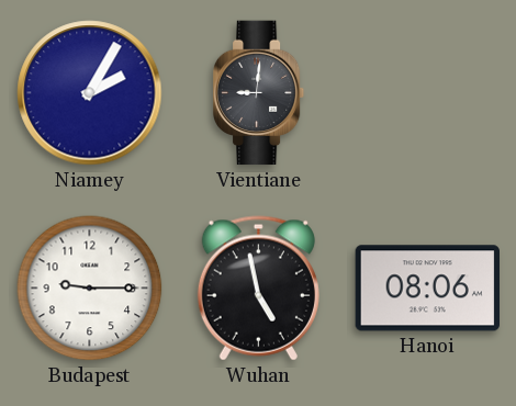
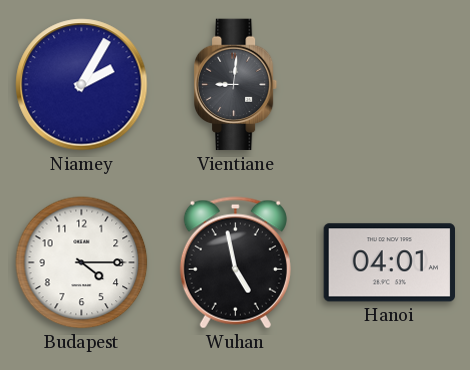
Budapest: 9:15 -> 4:15 (82, 263)
Hanoi: 08:06 -> 04:01 (389, 263)
